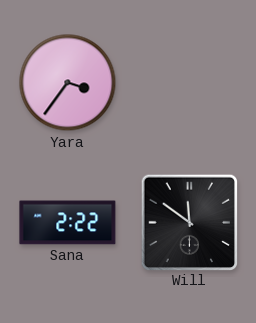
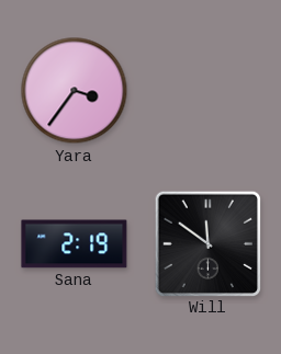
Sana: 2:22 -> 2:19 (75, 244)
